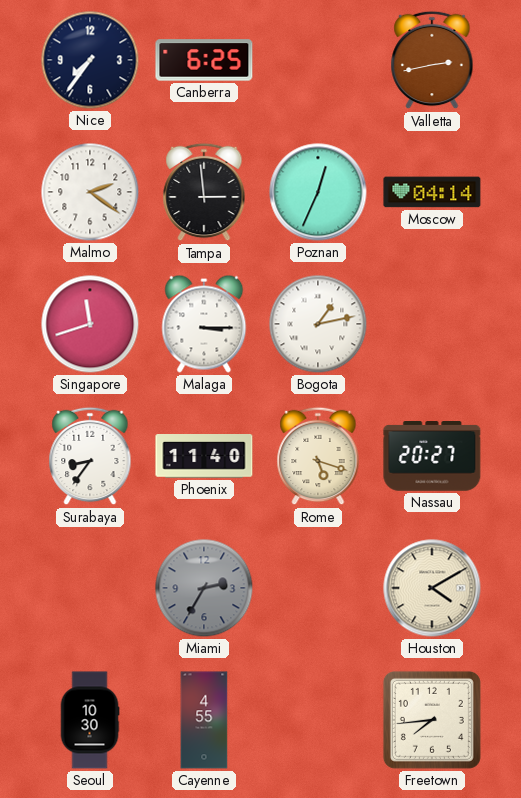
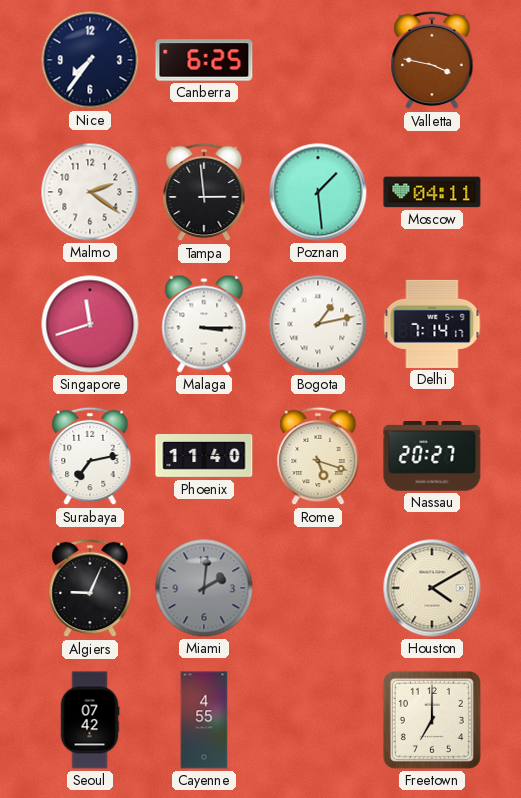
Valletta: 2:43 -> 3:47 (432, 60)
Poznan: 12:34 -> 1:29 (318, 192)
Moscow: 04:14 -> 04:11 (432, 192)
Delhi: none -> 7:14 (432, 324)
Surabaya: 8:36 -> 7:13 (90, 456)
Algiers: none -> 9:04 (90, 588)
Miami: 2:35 -> 2:01 (204, 588)
Seoul: 10:30 -> 07:42 (90, 720)
Freetown: 7:44 -> 7:00 (432, 720)
